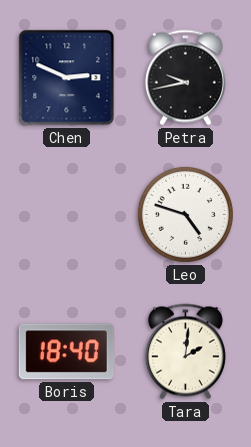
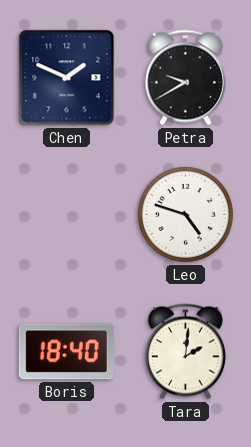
Chen: 2:49 -> 1:49 (67, 78)
Petra: 9:43 -> 9:40 (185, 78)
